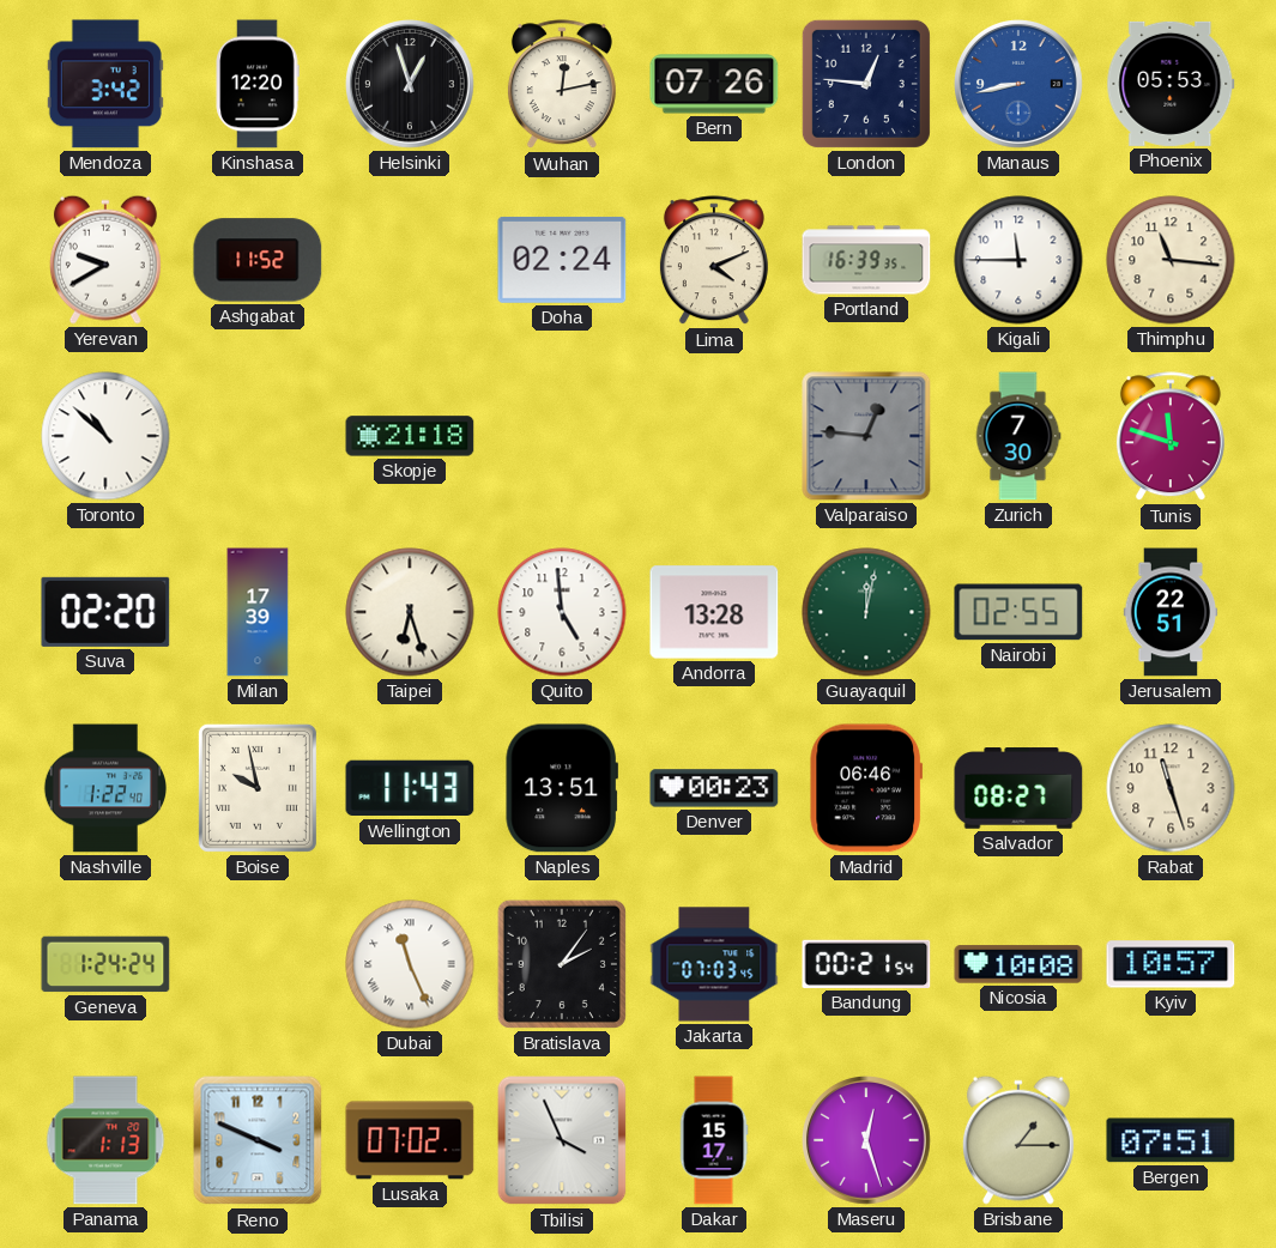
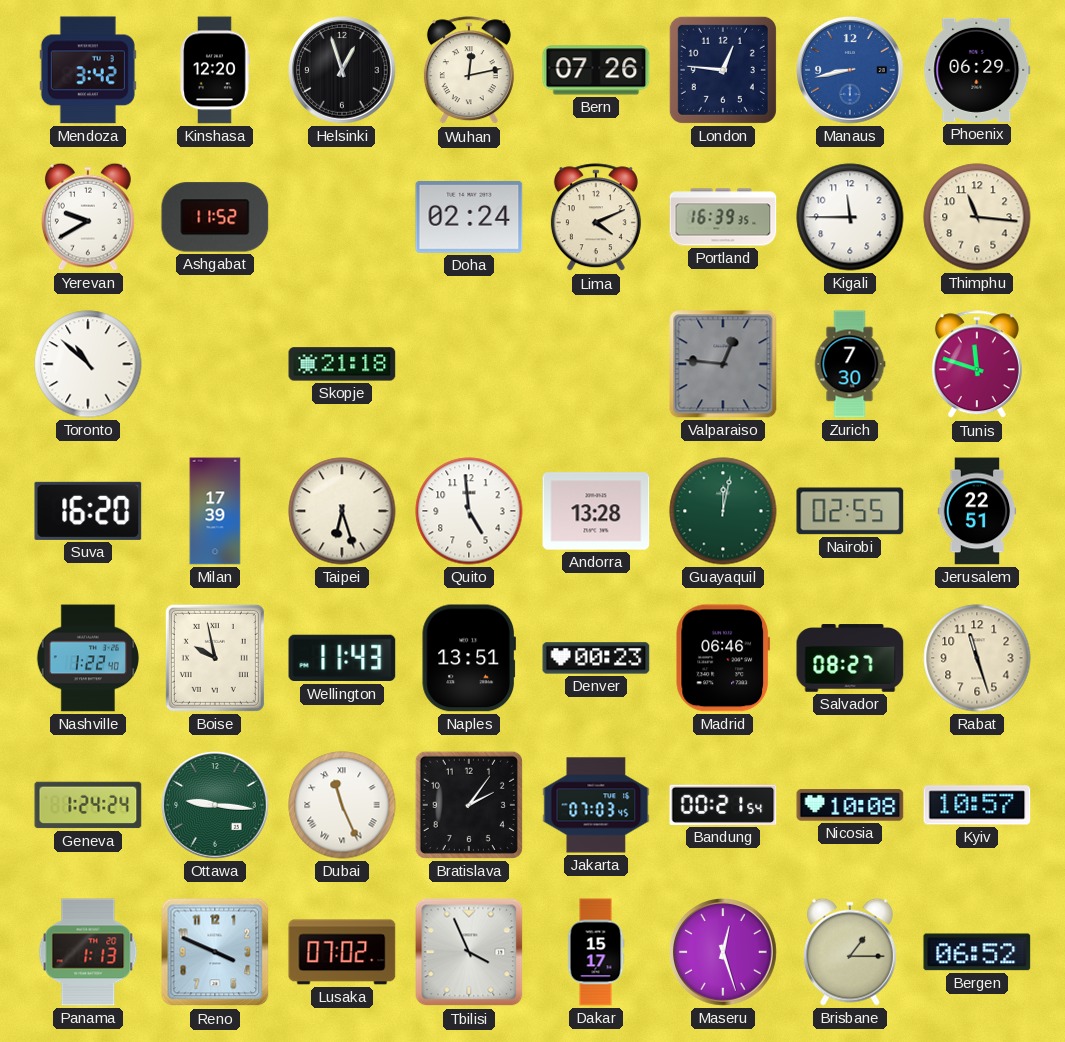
Phoenix: 05:53 -> 06:29 (977, 70)
Suva: 02:20 -> 16:20 (88, 511)
Ottawa: none -> 9:16 (216, 806)
Bergen: 07:51 -> 06:52 (977, 952)
